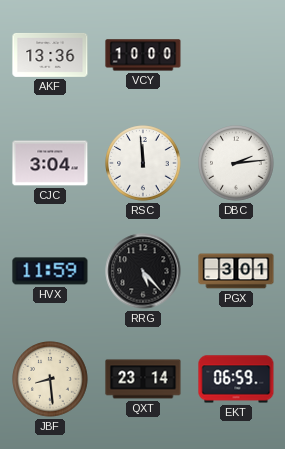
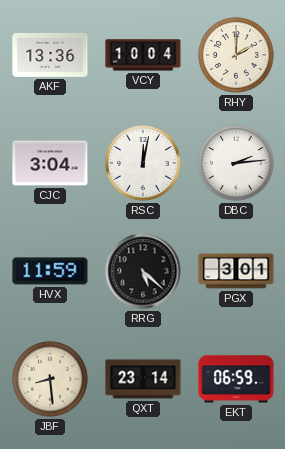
VCY: 10:00 -> 10:04 (143, 55)
RHY: none -> 2:00 (236, 55)
RSC: 11:59 -> 12:02 (143, 163)
RRG: 5:23 -> 5:22 (143, 271)
